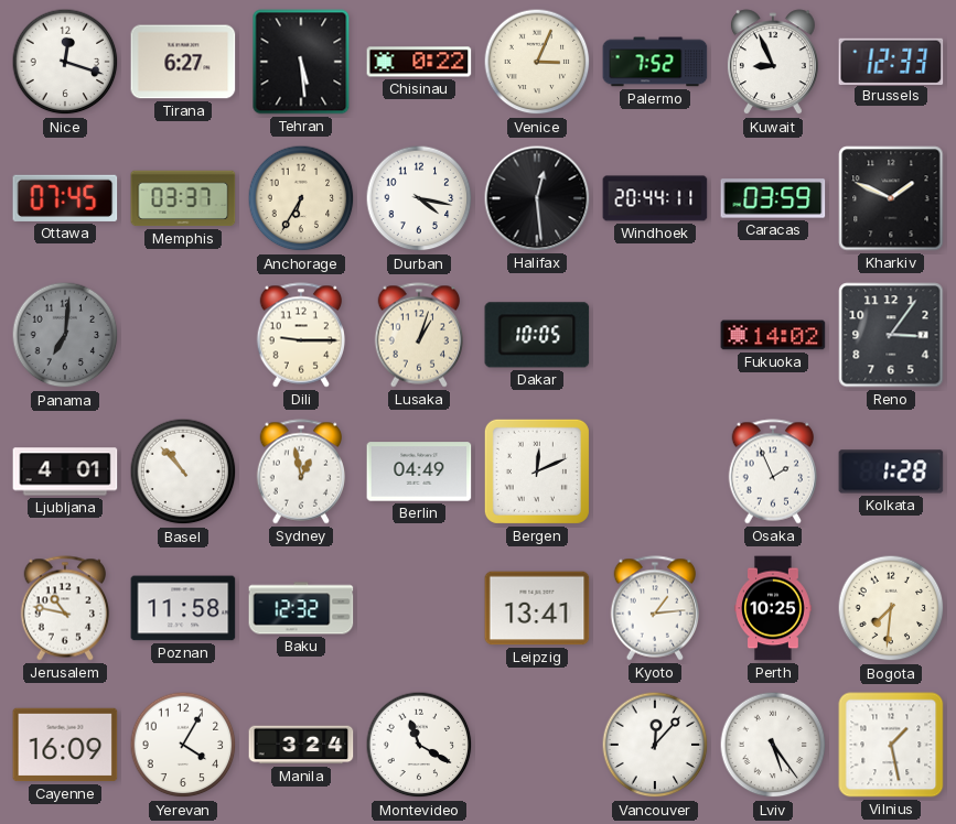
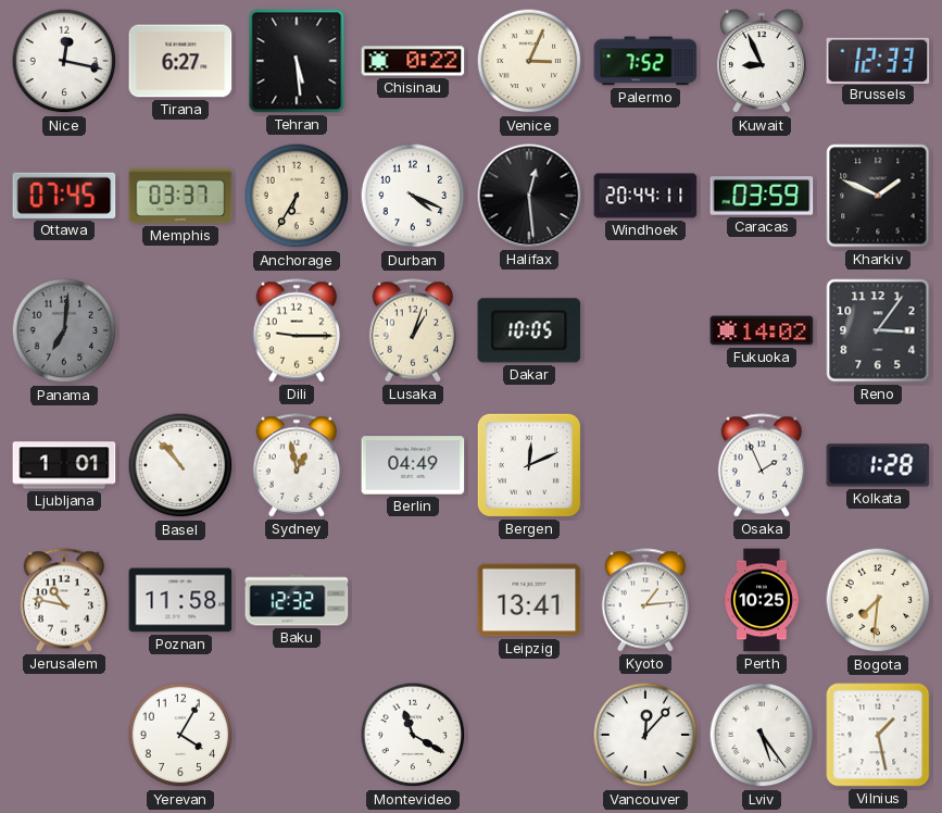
Nice: 12:18 -> 12:17 (64, 61)
Durban: 4:17 -> 4:19 (413, 196)
Ljubljana: 4:01 -> 1:01 (64, 465)
Cayenne: 16:09 -> none (65, 745)
Manila: 3:24 -> none (301, 745)
